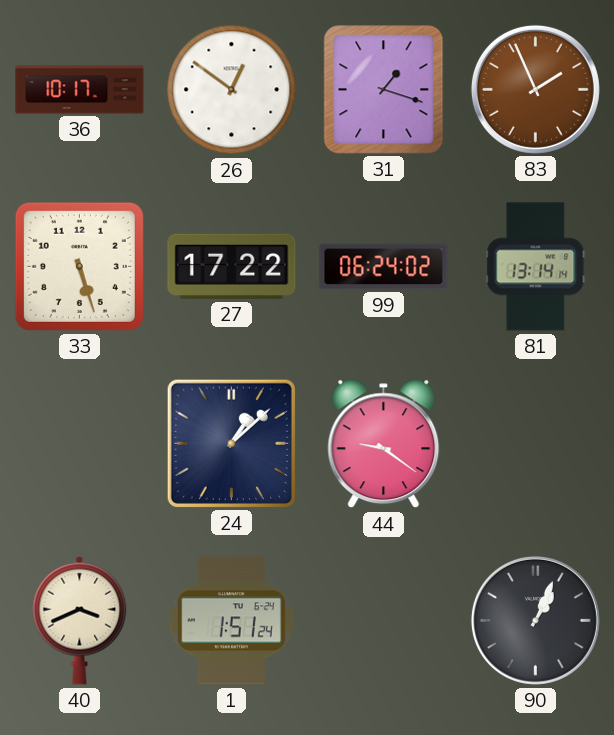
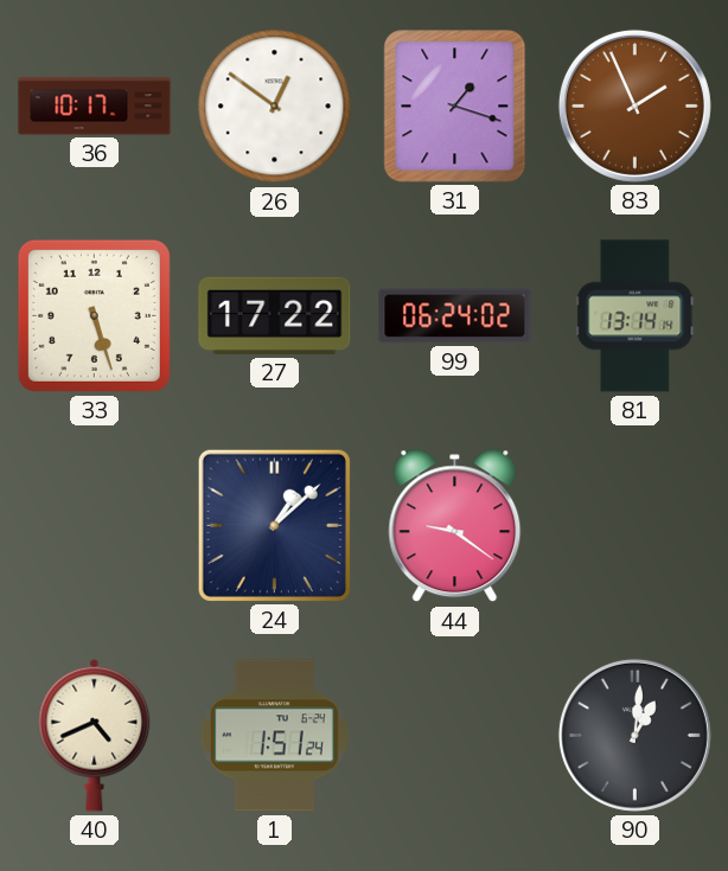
40: 3:41 -> 4:41 (95, 735)
90: 1:04 -> 1:01 (634, 735)
